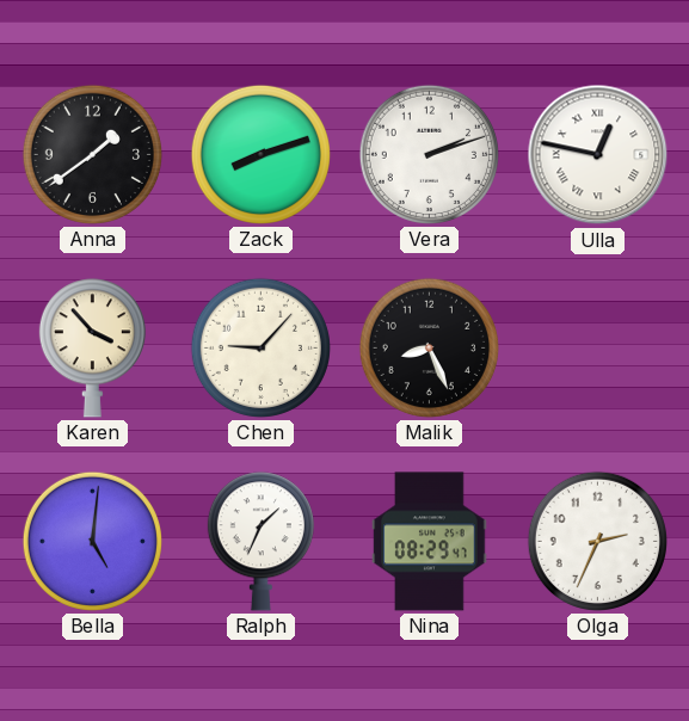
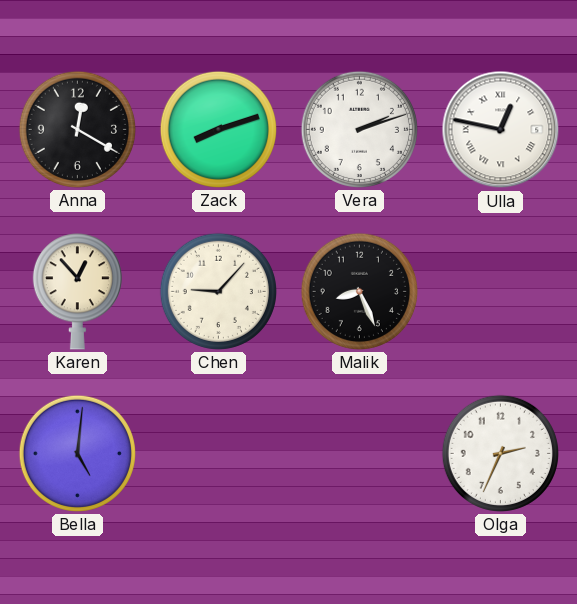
Anna: 1:39 -> 12:20 (77, 129)
Karen: 3:53 -> 12:53 (77, 292)
Ralph: 1:34 -> none (260, 542)
Nina: 08:29 -> none (430, 542)
